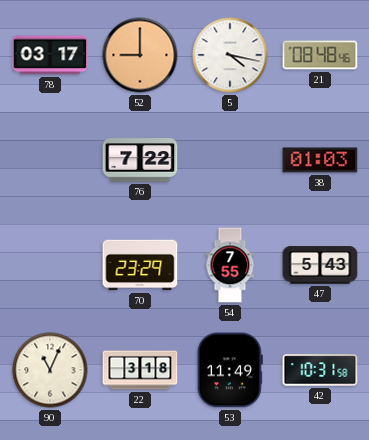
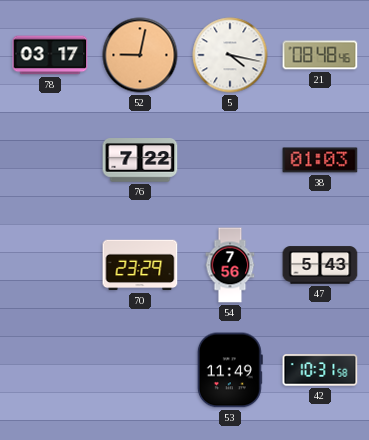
52: 9:00 -> 9:02 (140, 55)
54: 7:55 -> 7:56 (230, 265)
90: 11:04 -> none (50, 370)
22: 3:18 -> none (140, 370)
